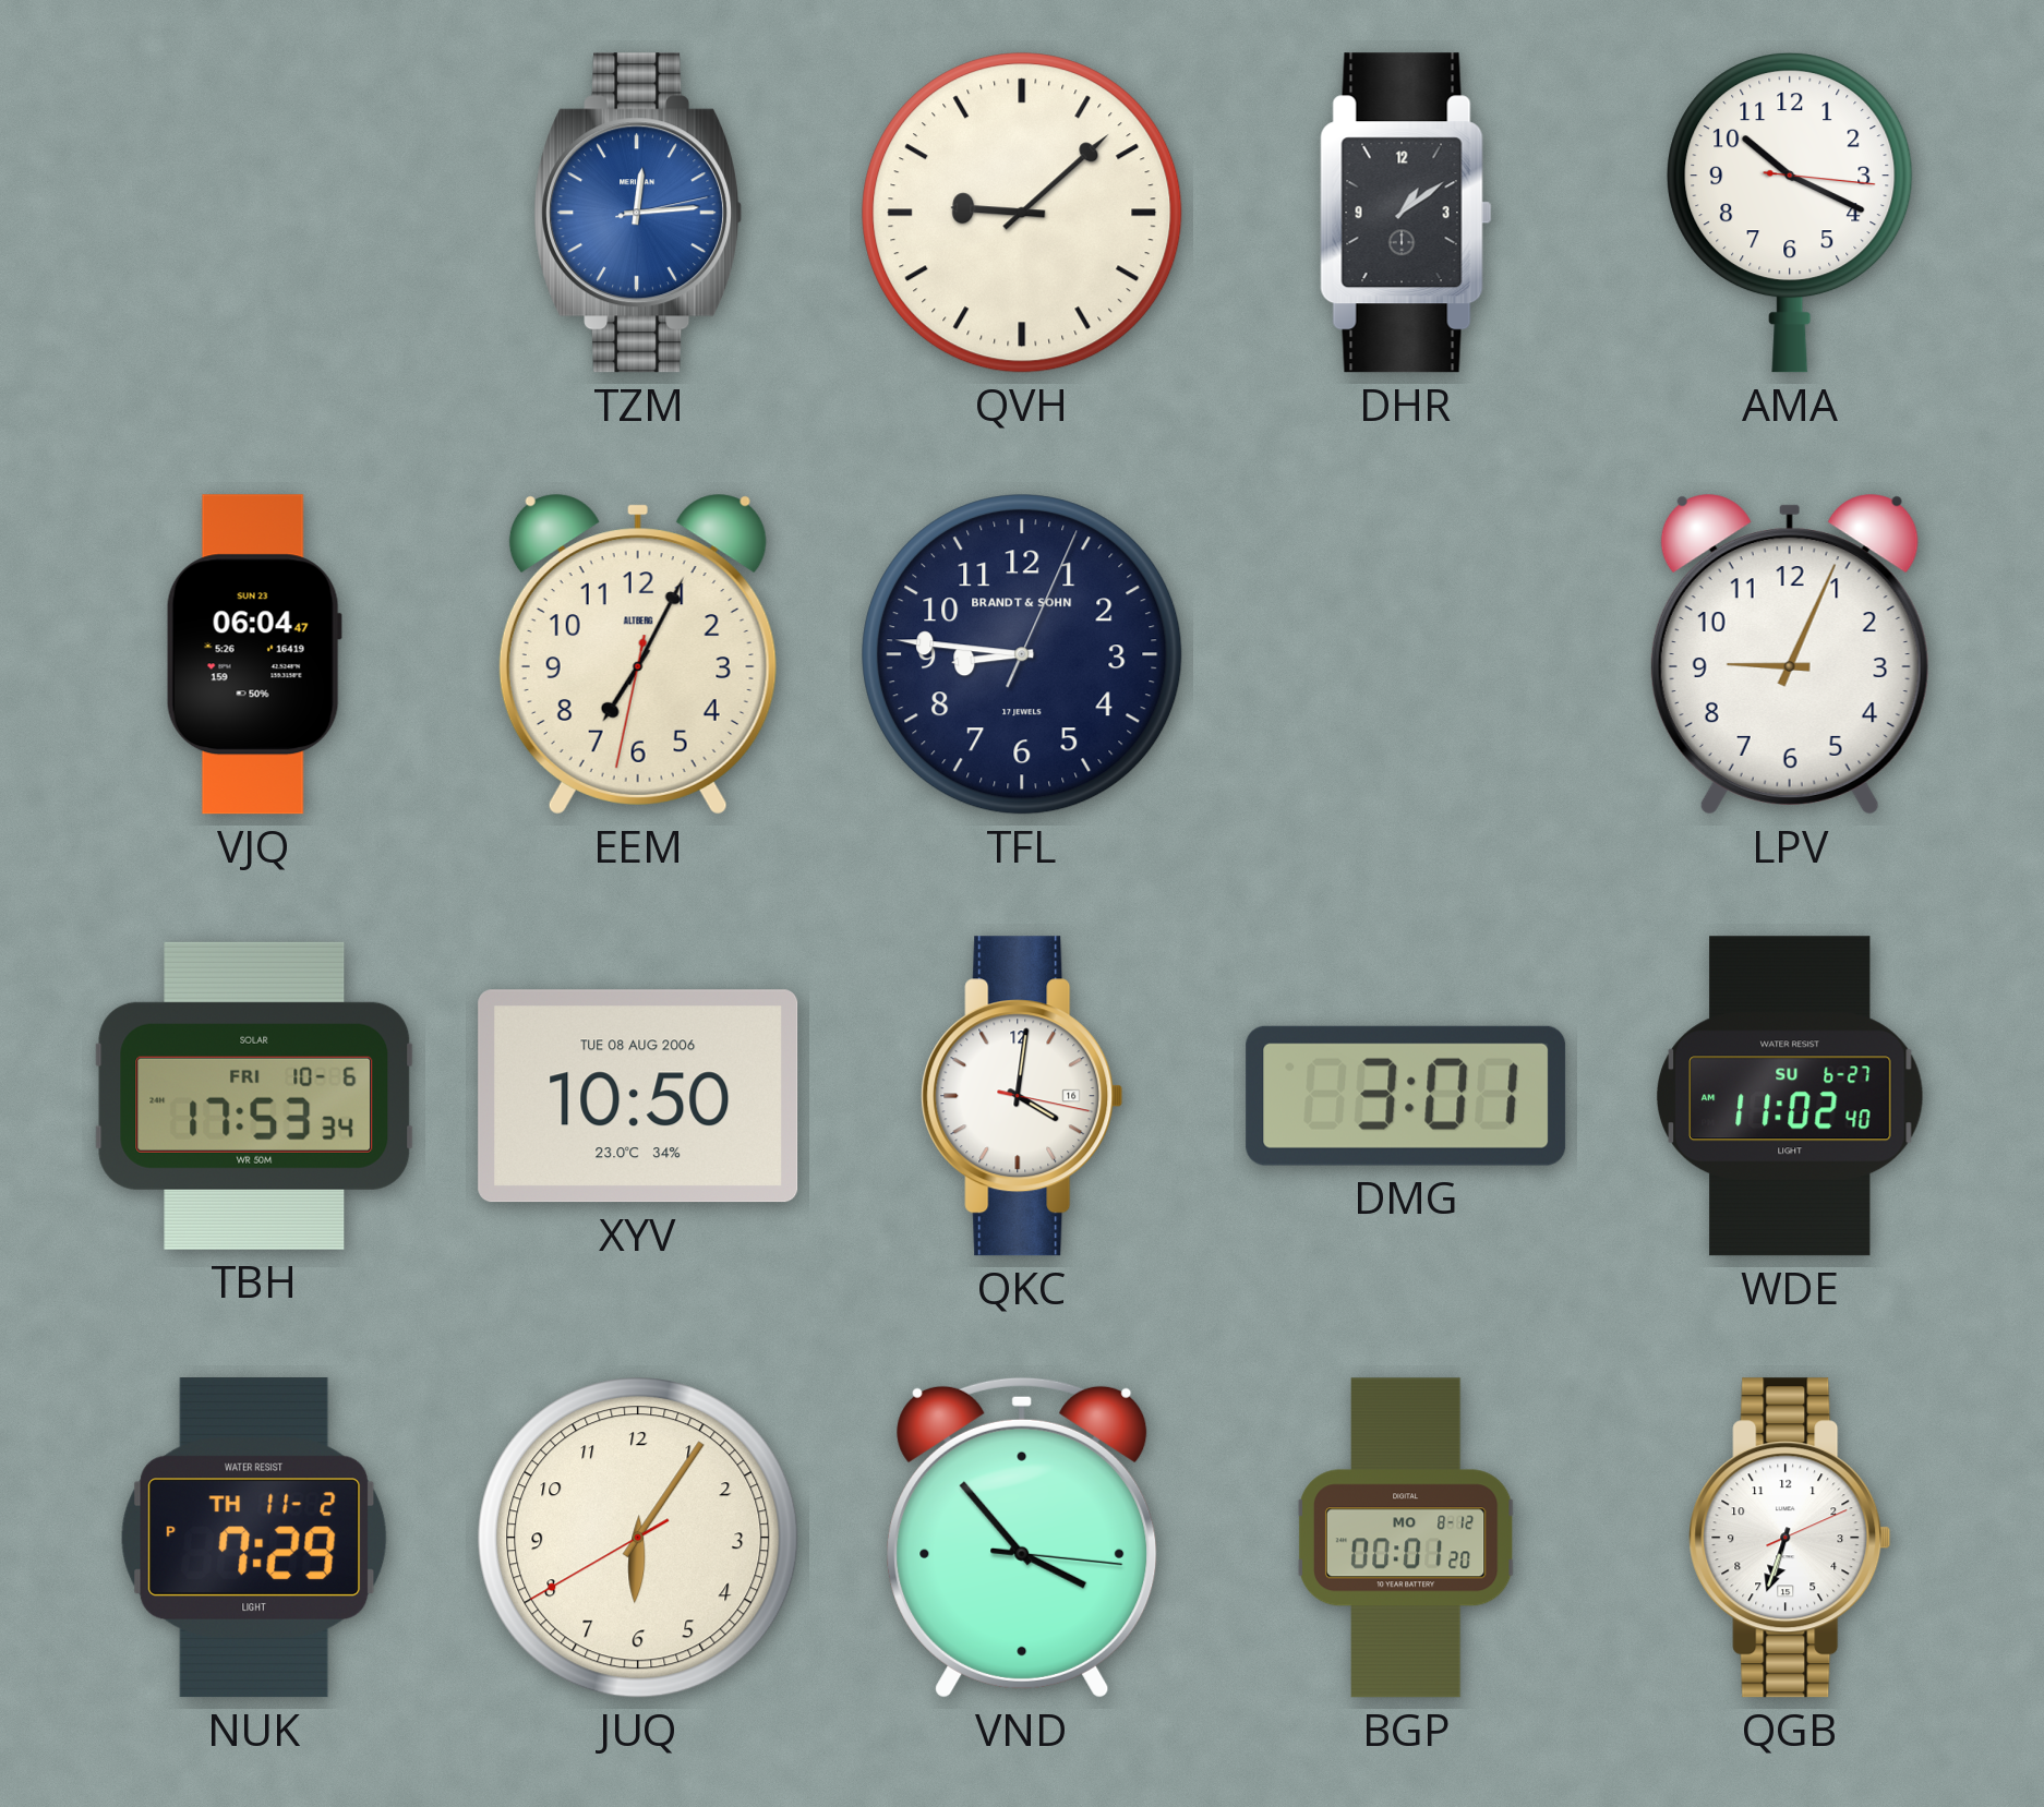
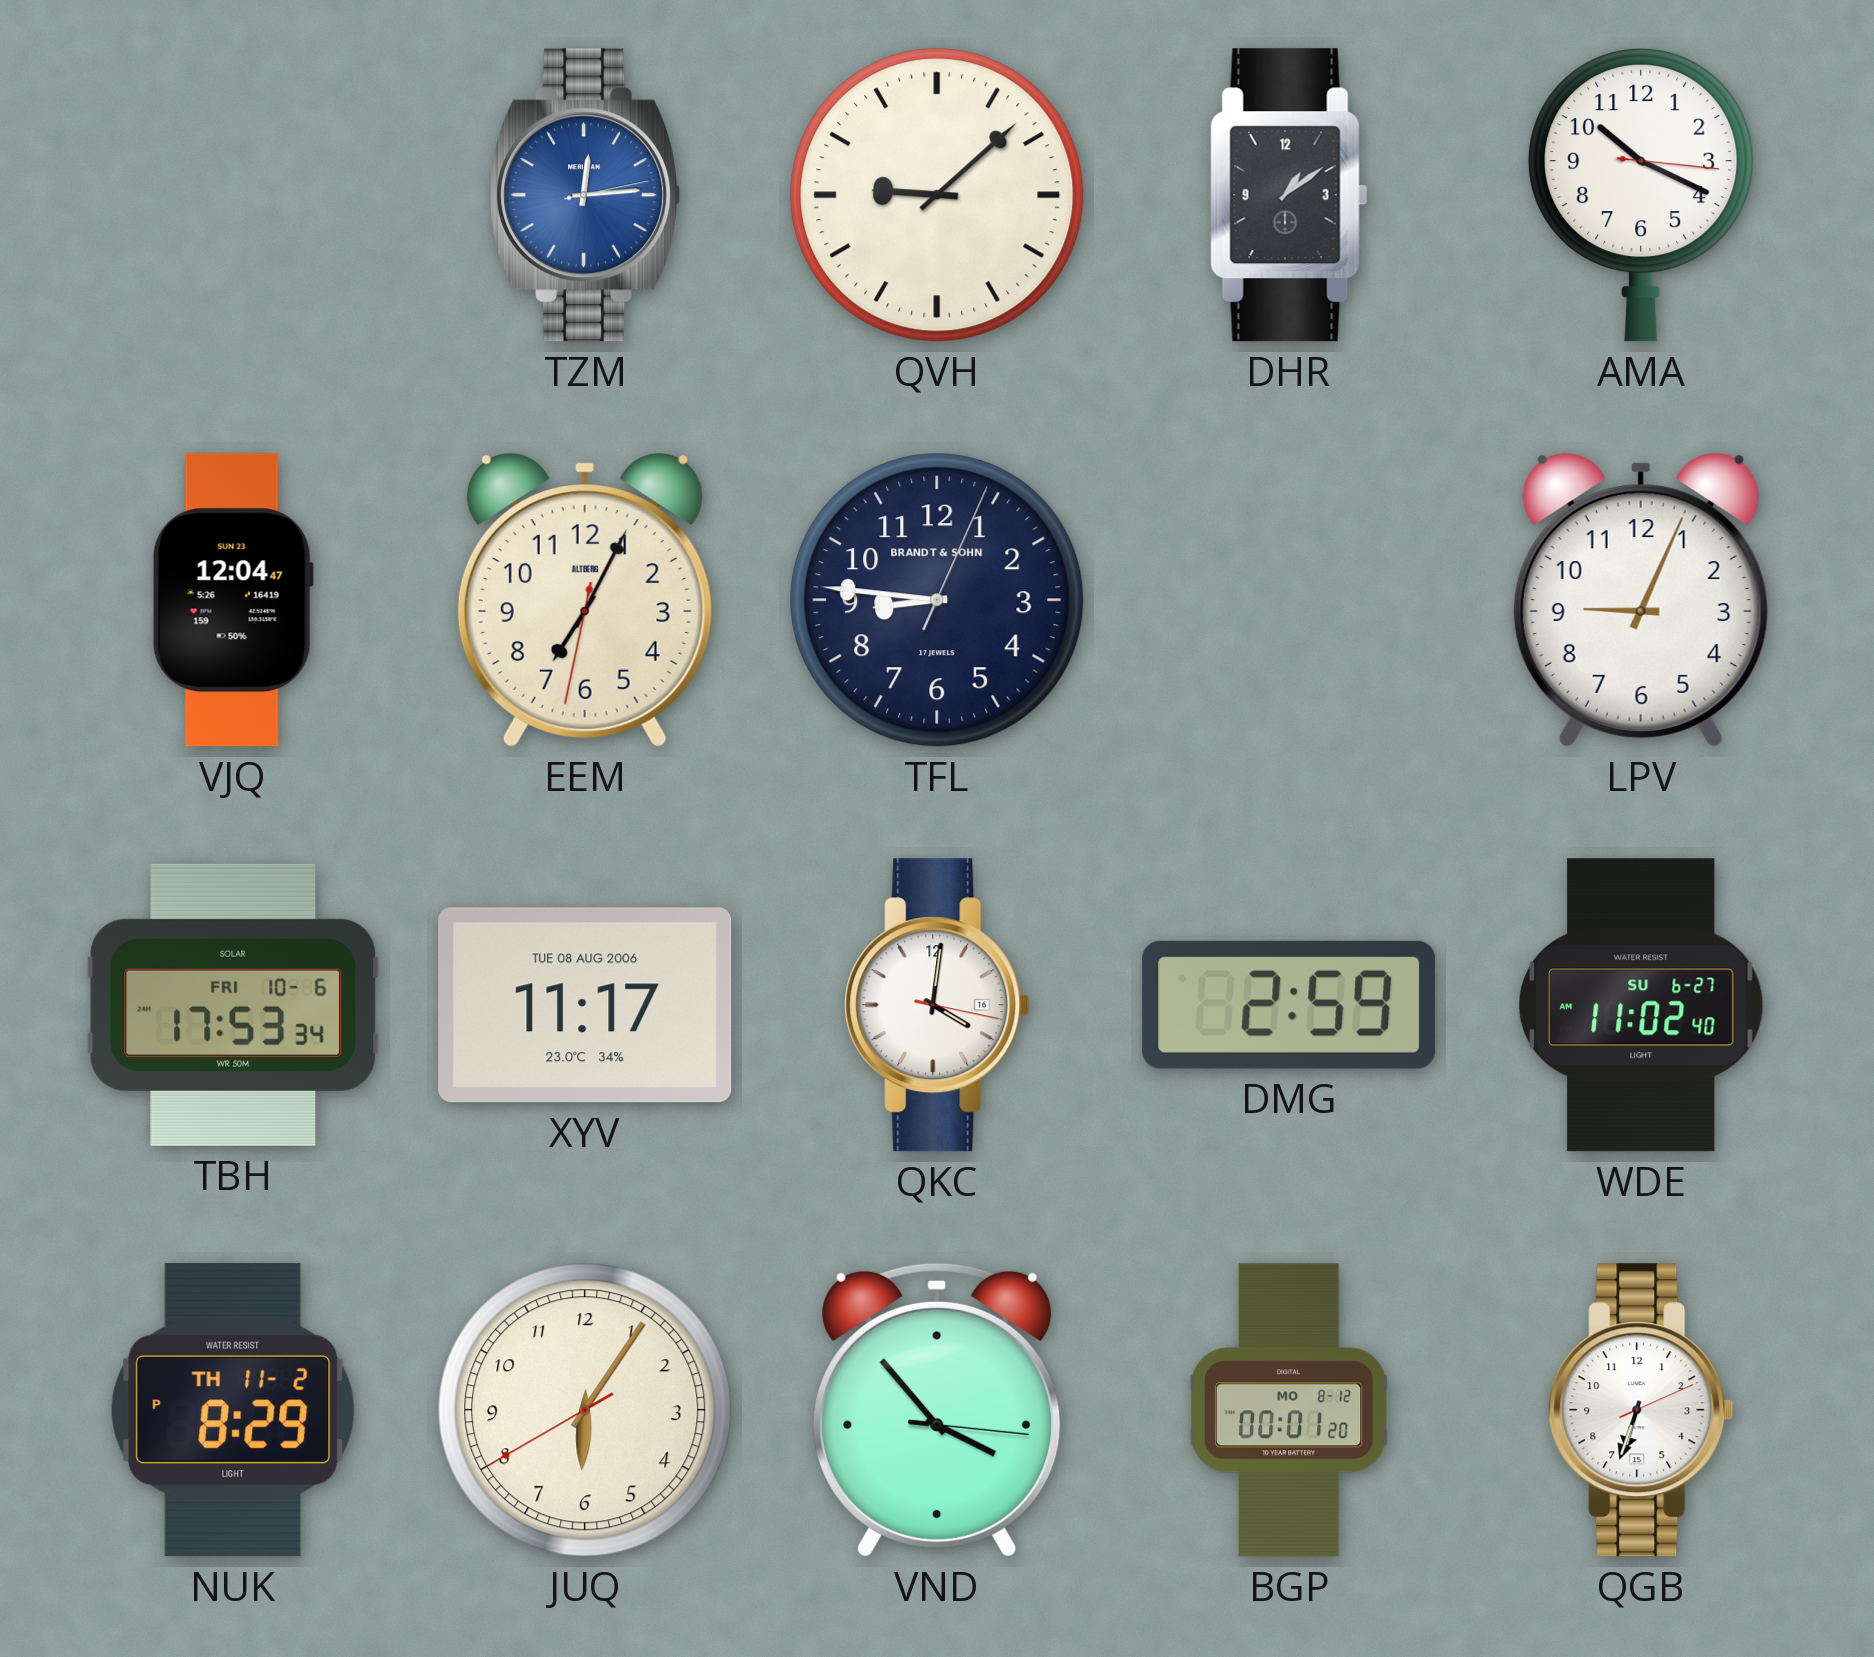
VJQ: 06:04 -> 12:04 (233, 600)
XYV: 10:50 -> 11:17 (585, 1005)
DMG: 3:01 -> 2:59 (1289, 1005)
NUK: 7:29 -> 8:29 (233, 1410)
